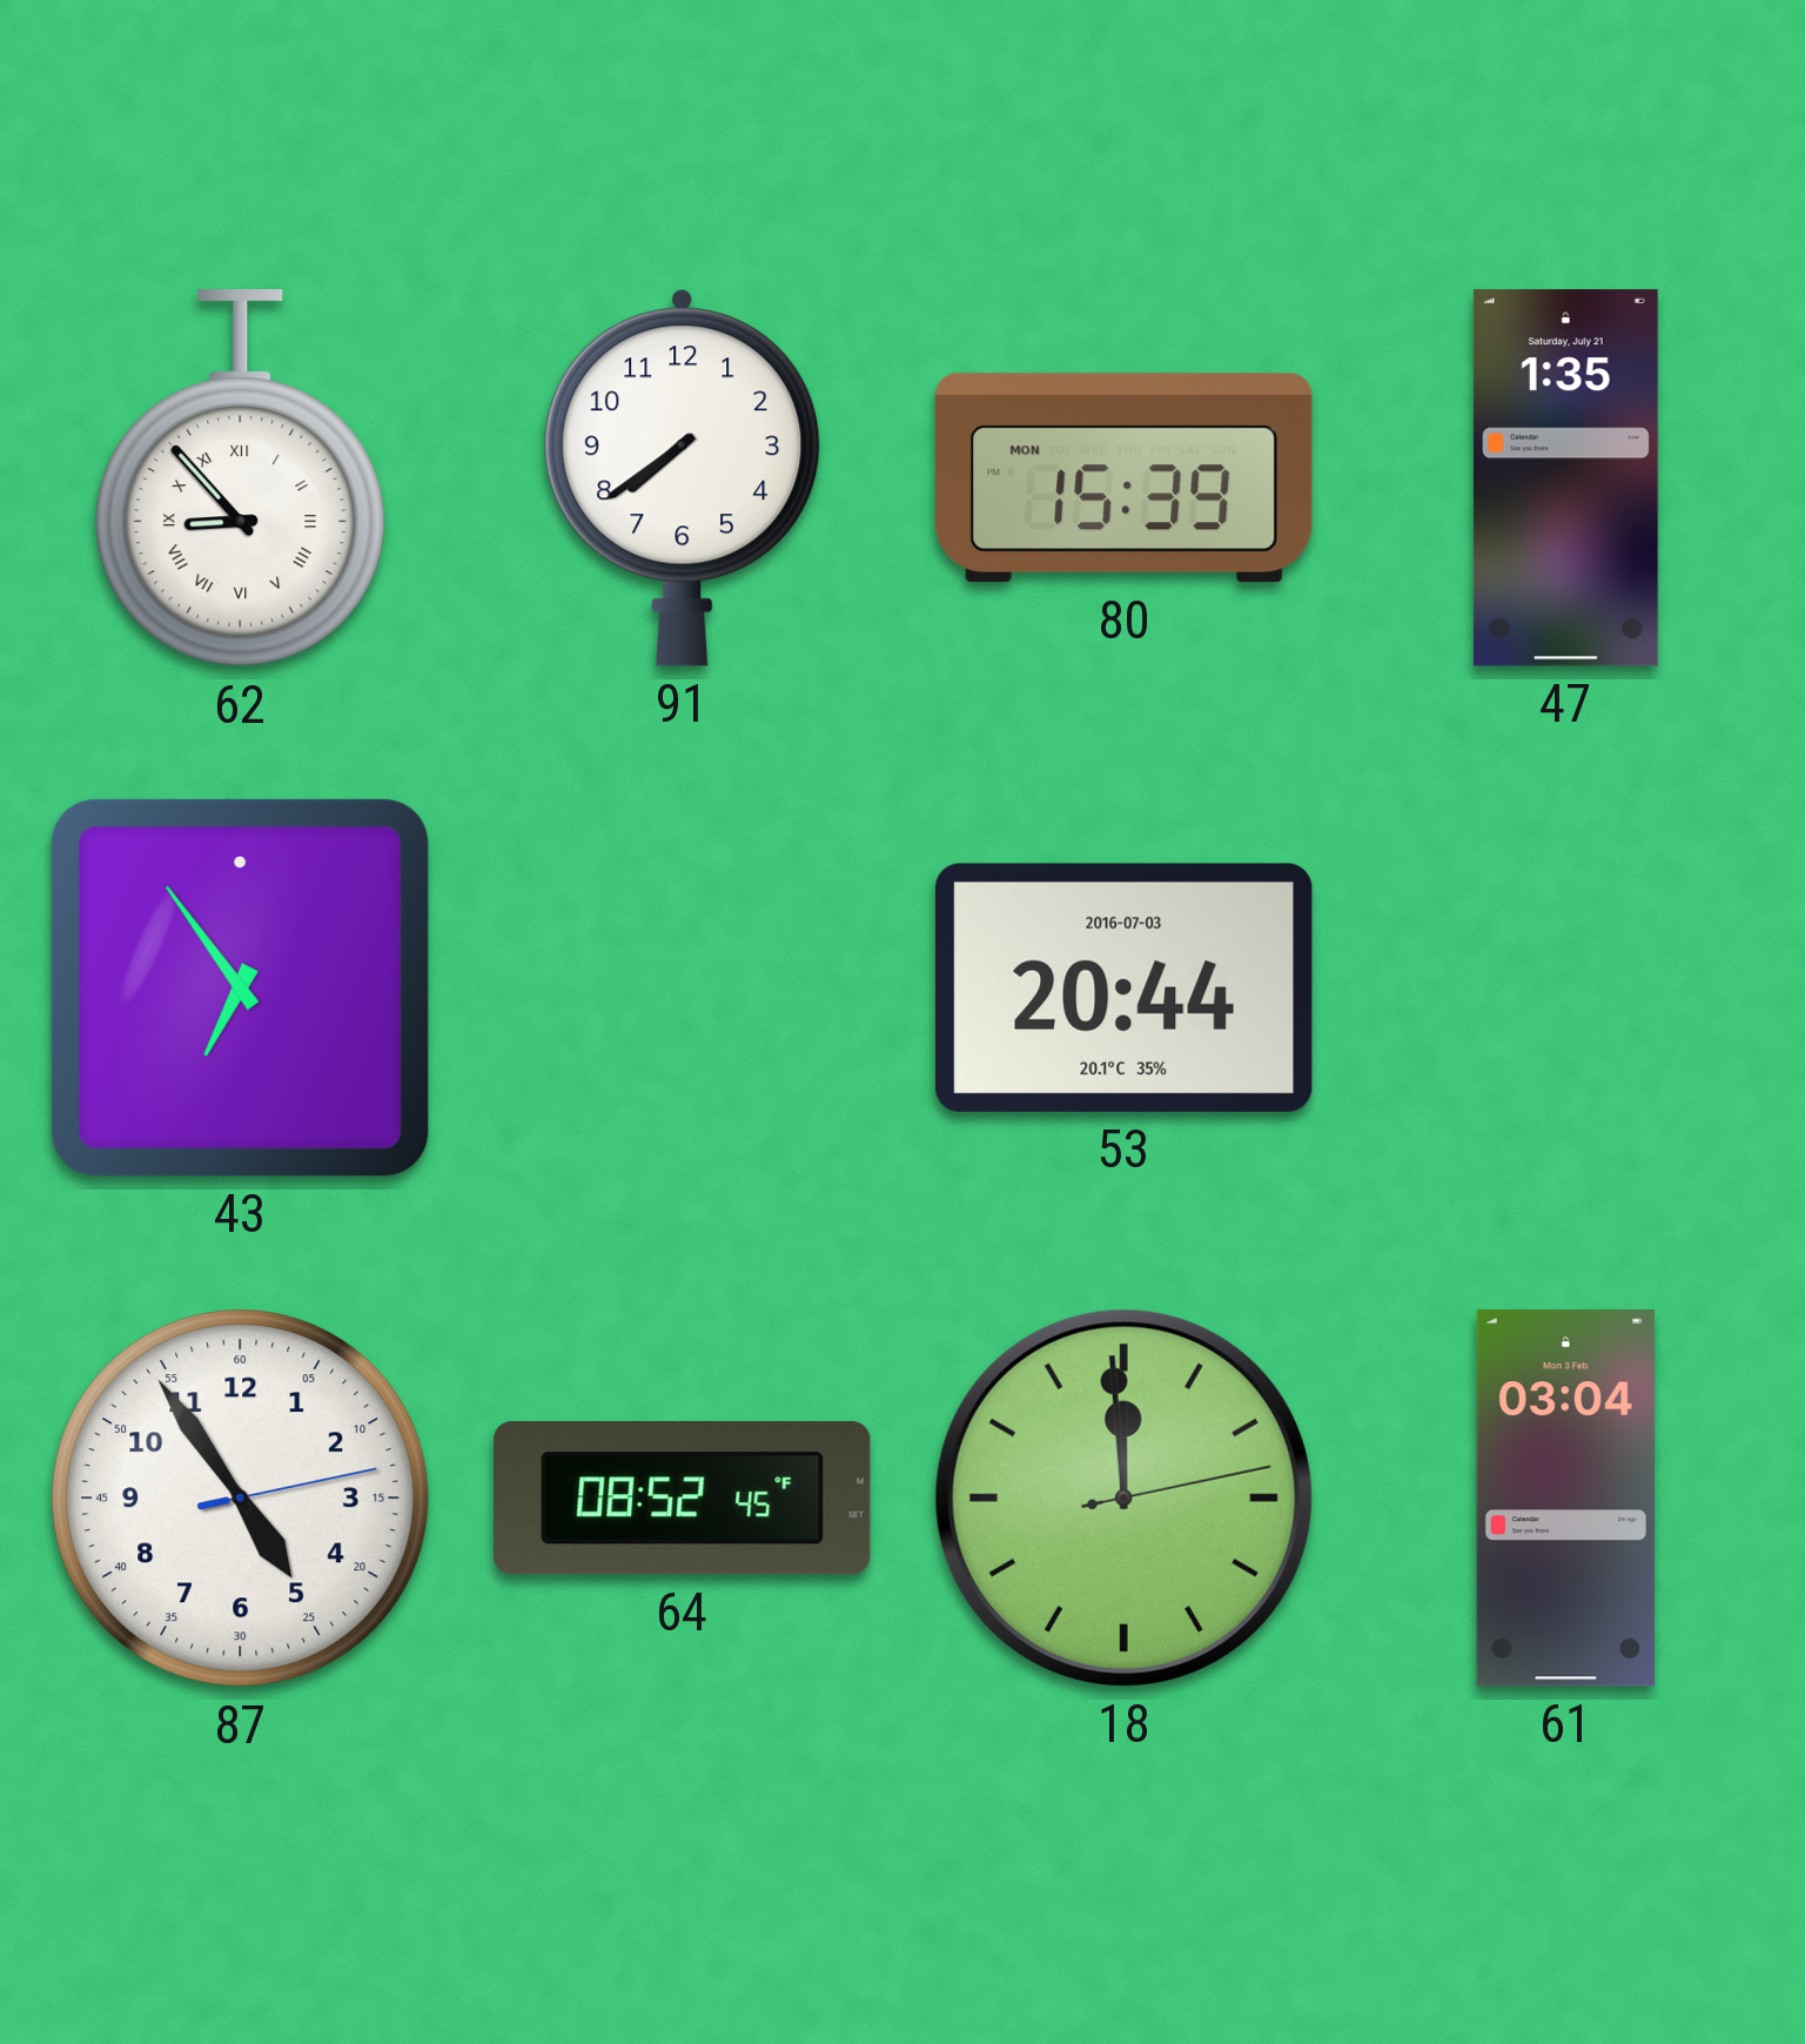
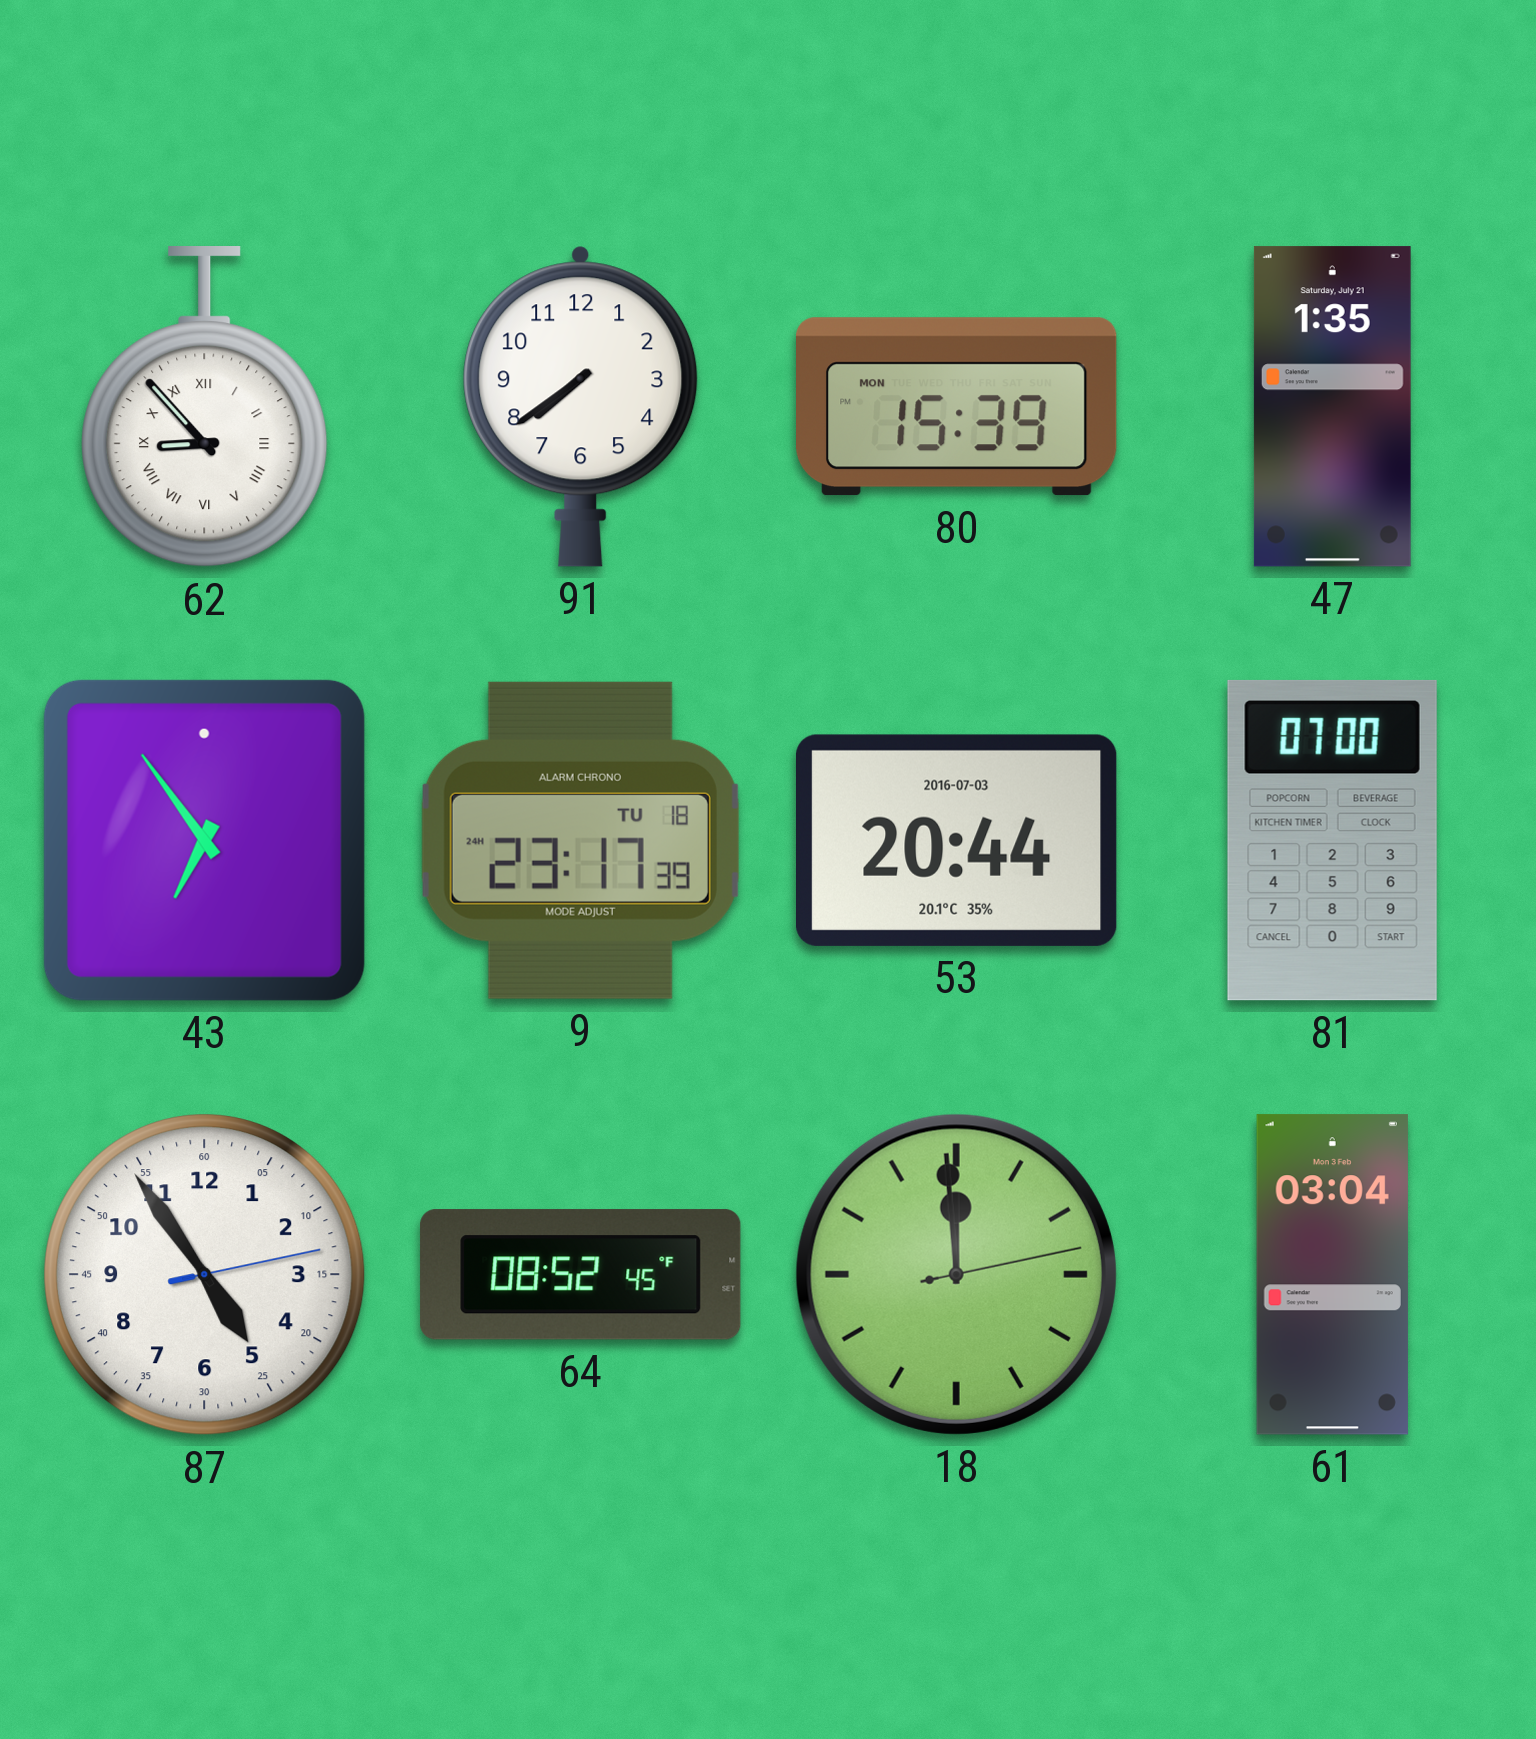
9: none -> 23:17 (580, 840)
81: none -> 07:00 (1332, 840)
